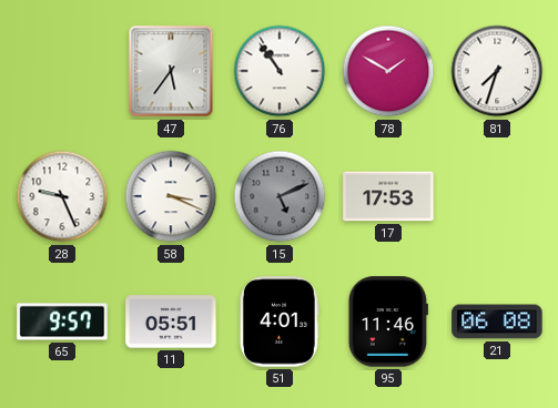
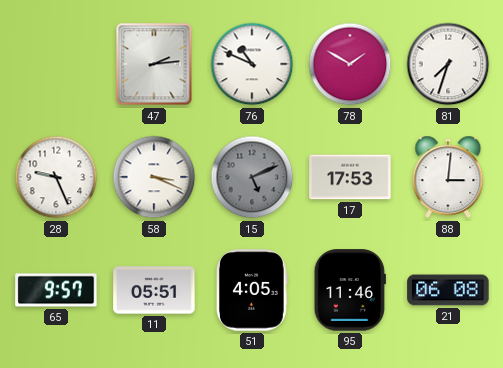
47: 5:36 -> 2:14 (154, 64)
76: 10:54 -> 10:49 (252, 64)
88: none -> 3:01 (448, 177)
51: 4:01 -> 4:05 (252, 290)
